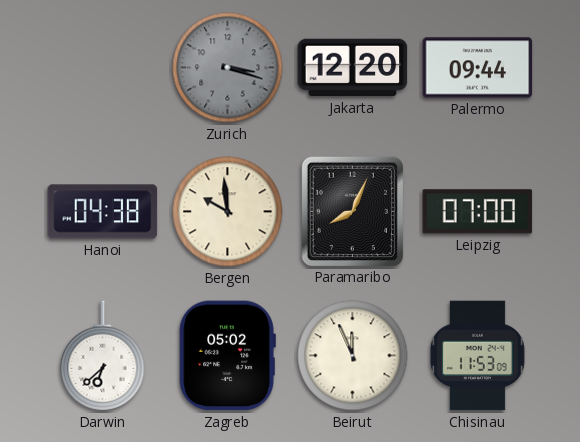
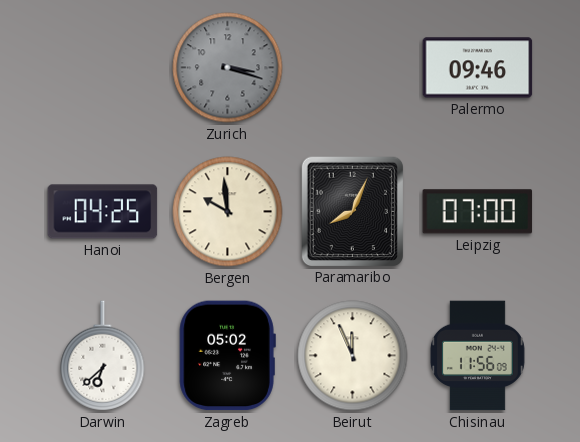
Jakarta: 12:20 -> none (353, 68)
Palermo: 09:44 -> 09:46 (478, 68)
Hanoi: 04:38 -> 04:25 (103, 212)
Chisinau: 11:53 -> 11:56 (477, 356)
